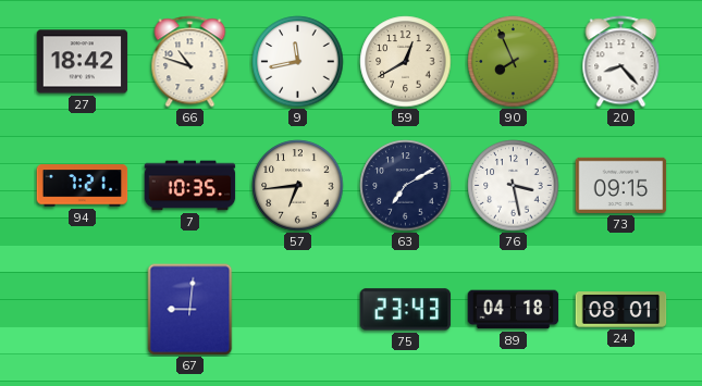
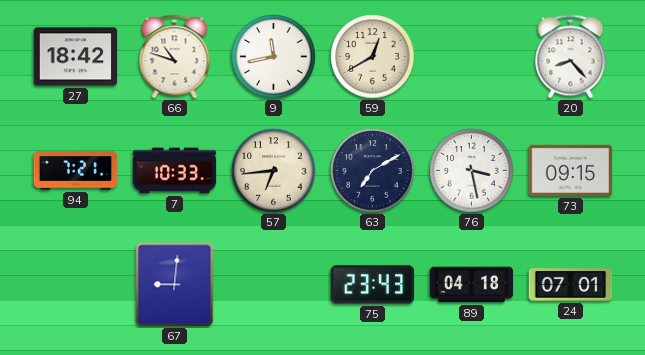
90: 7:56 -> none (514, 62)
7: 10:35 -> 10:33 (175, 171)
24: 08:01 -> 07:01 (571, 285)
